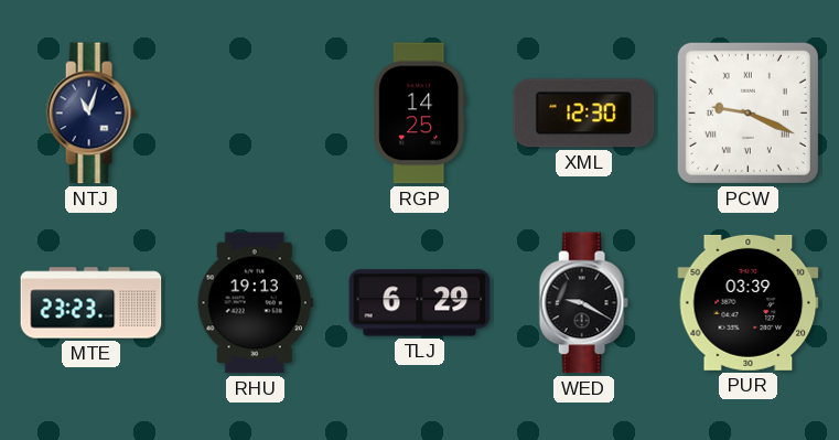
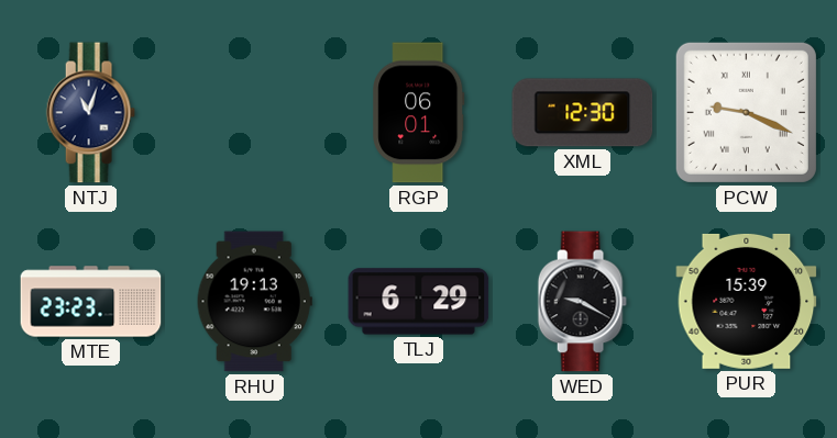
RGP: 14:25 -> 06:01 (419, 113)
PUR: 03:39 -> 15:39 (747, 301)
